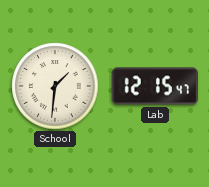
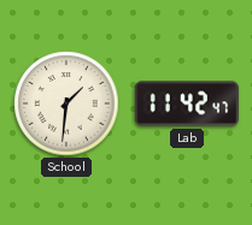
Lab: 12:15 -> 11:42 (186, 103)
